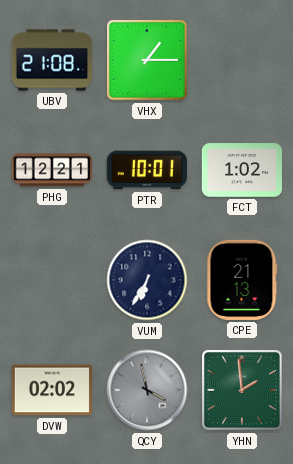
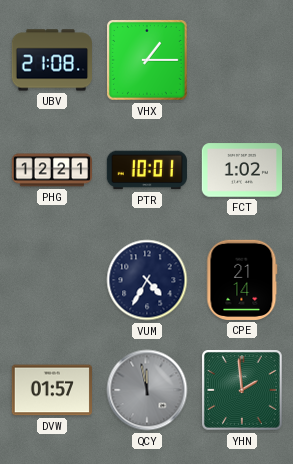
VUM: 6:35 -> 4:35 (147, 280)
CPE: 21:13 -> 21:14 (242, 280)
DVW: 02:02 -> 01:57 (51, 390)
QCY: 3:58 -> 11:58 (147, 390)
